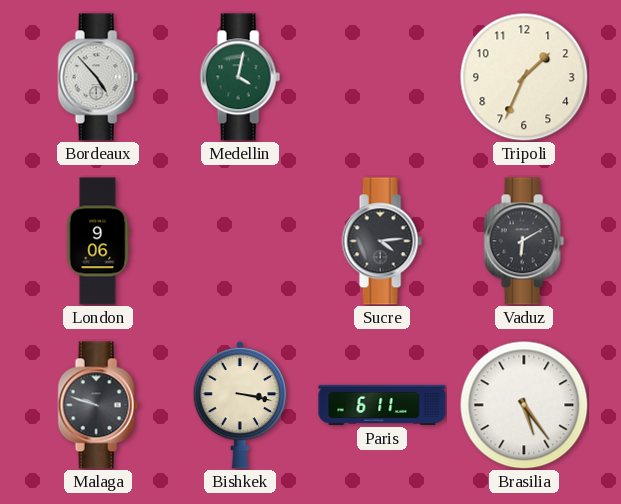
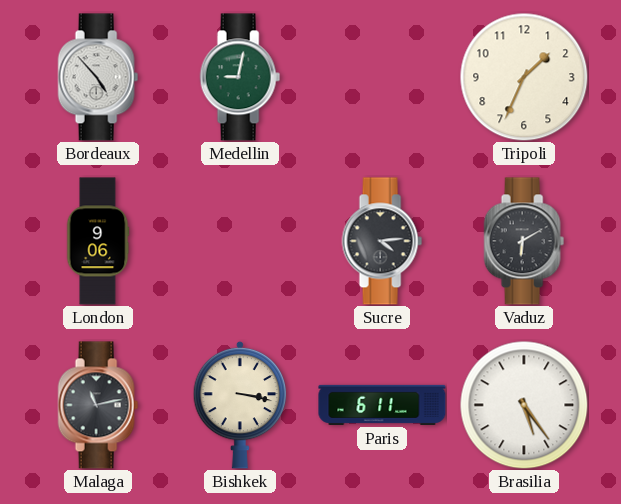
Medellin: 4:02 -> 9:02 (240, 77)
Malaga: 9:48 -> 11:13 (98, 405)
